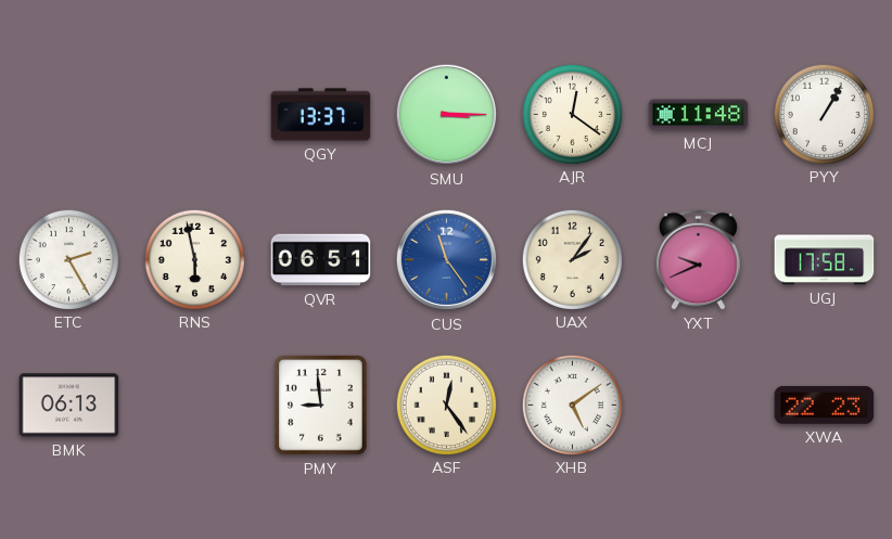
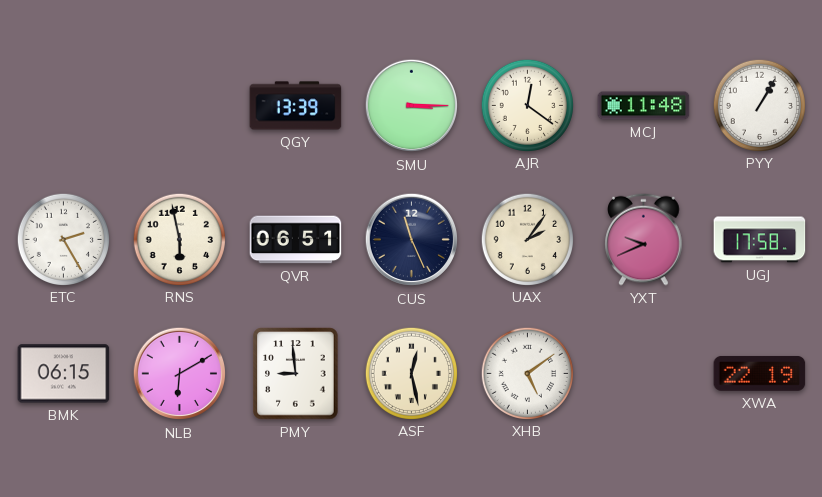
QGY: 13:37 -> 13:39 (296, 106)
CUS: 11:24 -> 11:26 (412, 240)
CUS dial: blue -> navy (412, 240)
BMK: 06:13 -> 06:15 (64, 374)
NLB: none -> 6:10 (180, 374)
ASF: 12:24 -> 12:28 (411, 373)
XWA: 22:23 -> 22:19 (760, 373)
